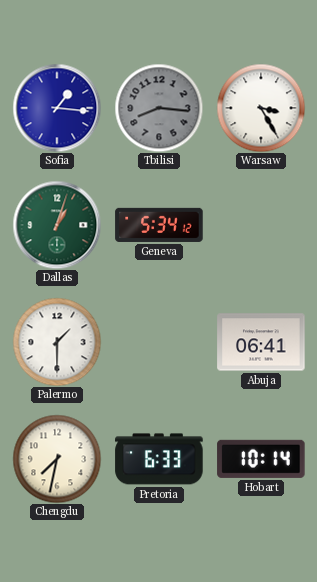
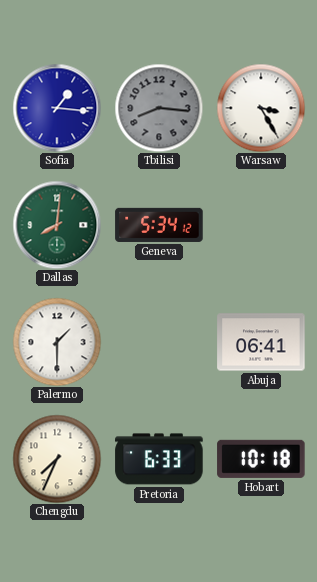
Dallas: 1:03 -> 8:01 (57, 225)
Chengdu: 7:32 -> 7:34 (57, 459)
Hobart: 10:14 -> 10:18 (261, 459)
